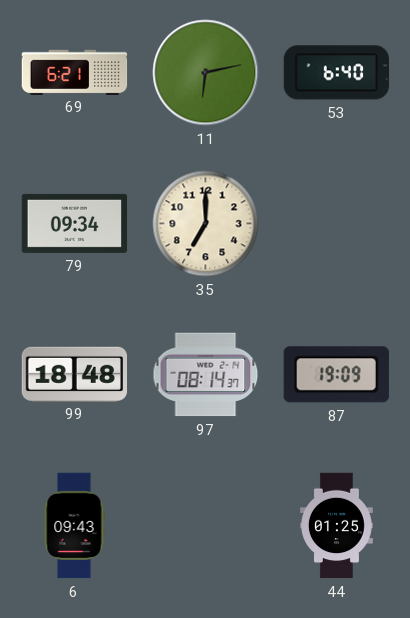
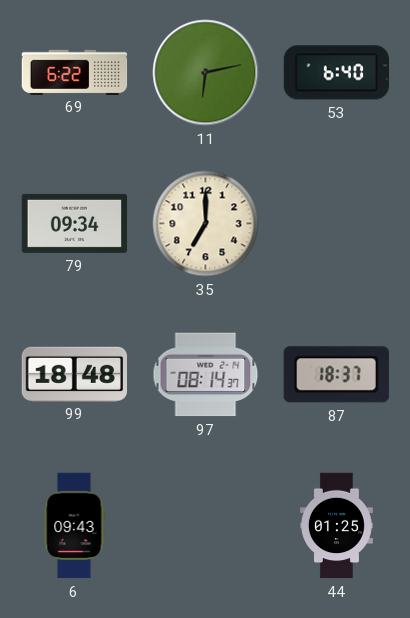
69: 6:21 -> 6:22 (75, 72)
87: 19:09 -> 18:37 (336, 375)
